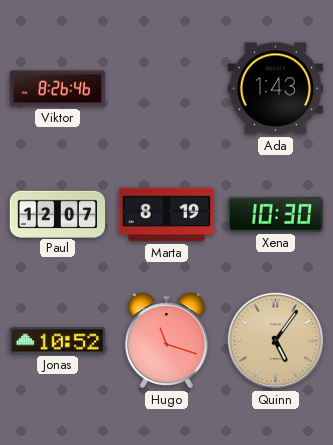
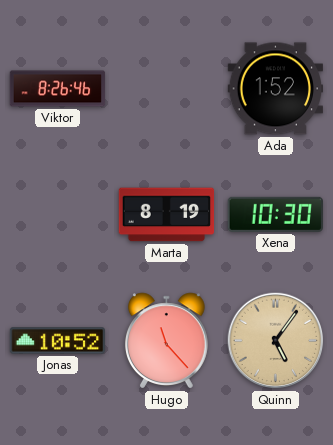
Ada: 1:43 -> 1:52 (275, 89)
Paul: 12:07 -> none (58, 214)
Hugo: 11:18 -> 11:23 (166, 341)
